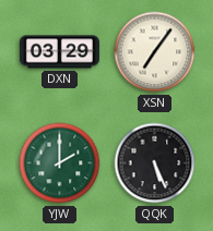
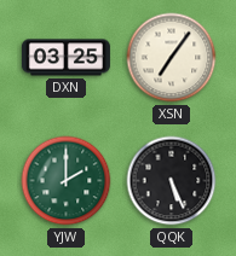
DXN: 03:29 -> 03:25 (65, 58)
